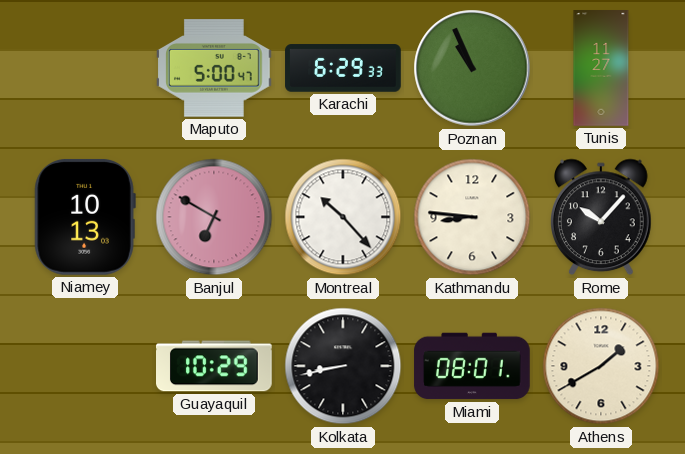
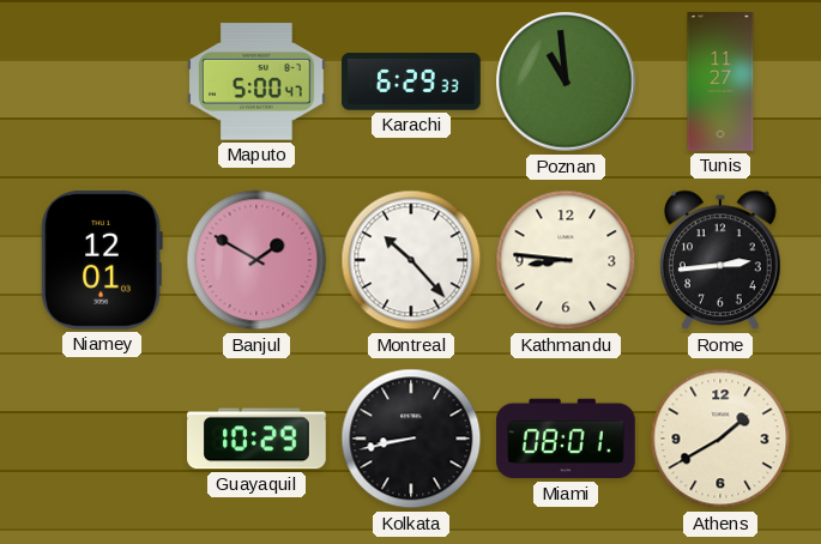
Poznan: 10:56 -> 10:59 (566, 81)
Niamey: 10:13 -> 12:01 (102, 260)
Banjul: 6:50 -> 1:50 (256, 260)
Rome: 10:07 -> 2:44 (722, 260)
